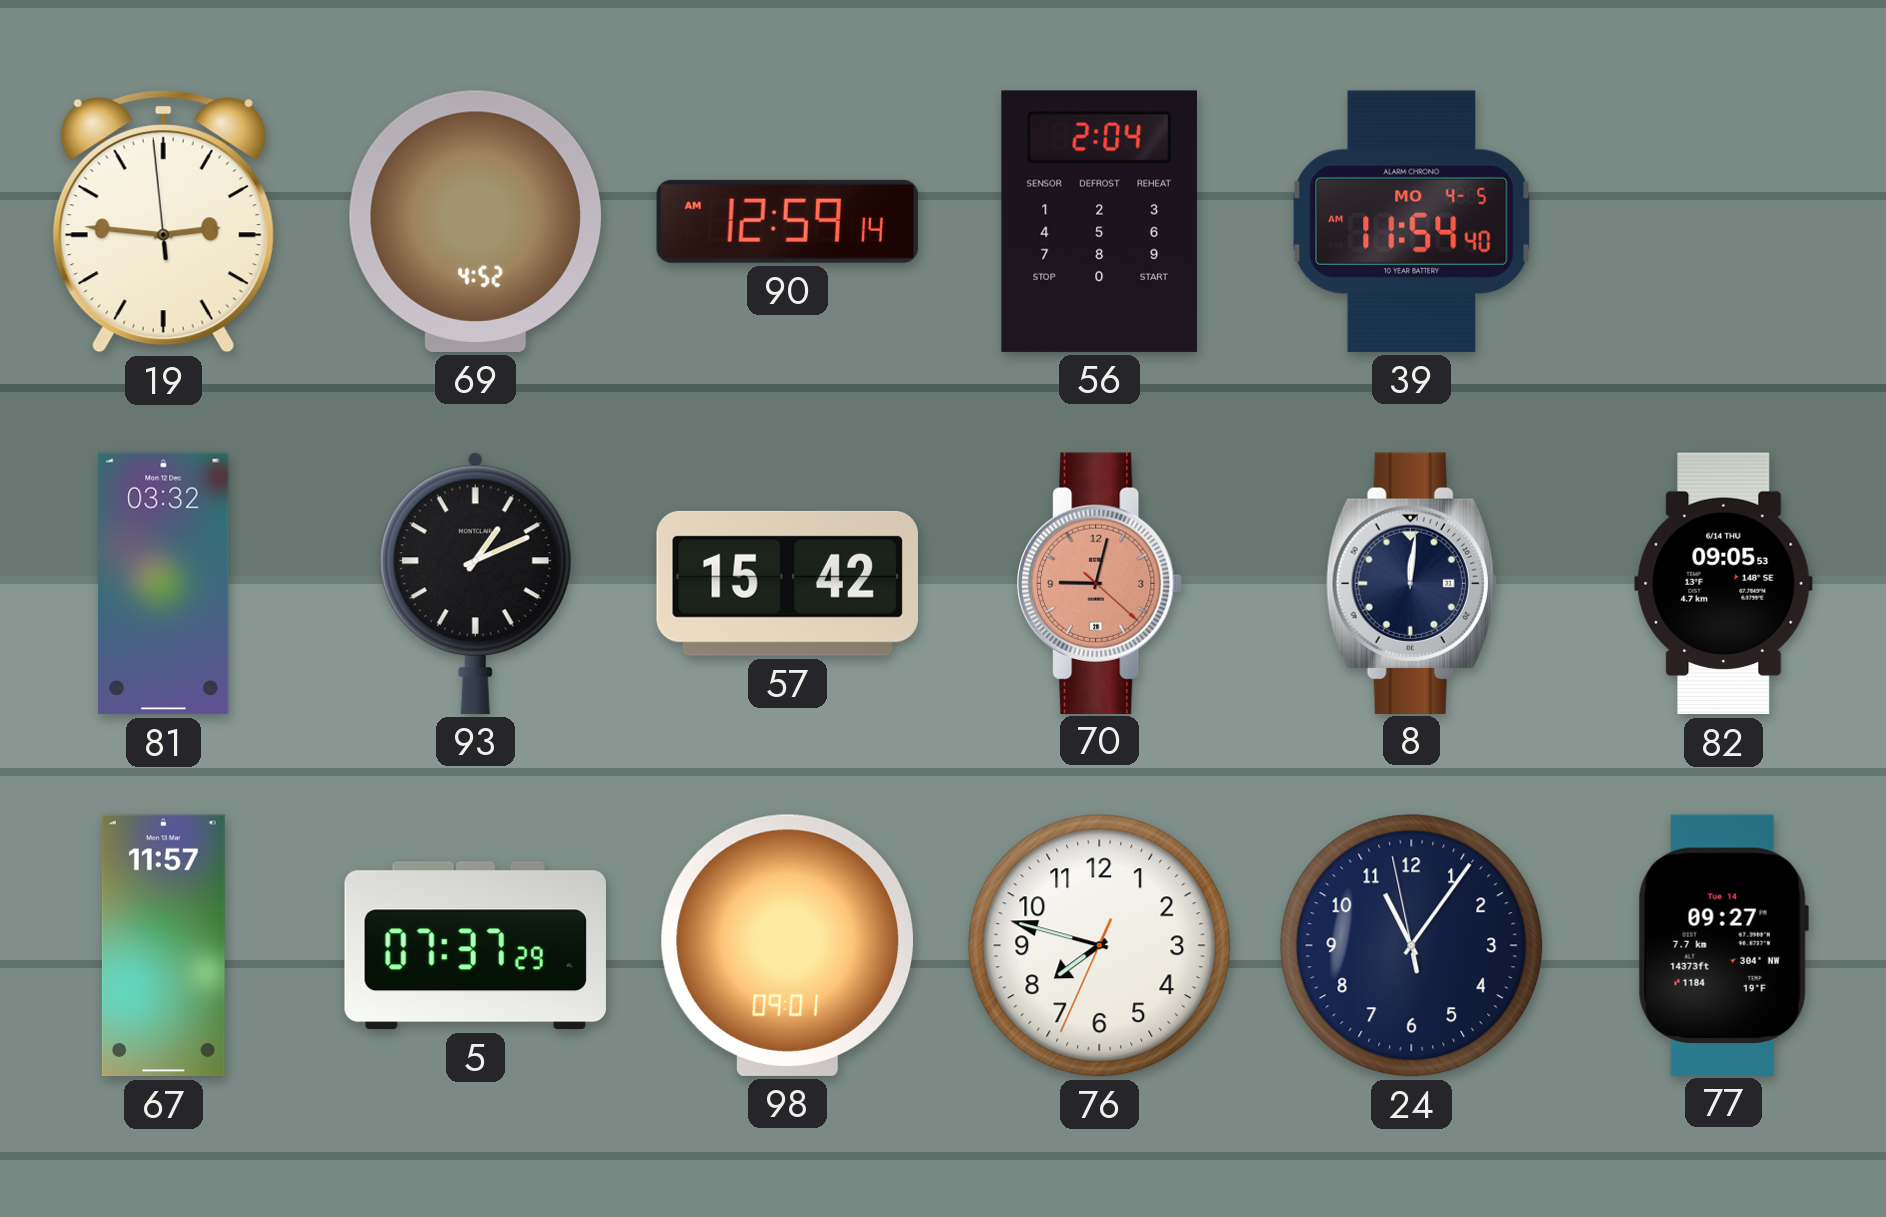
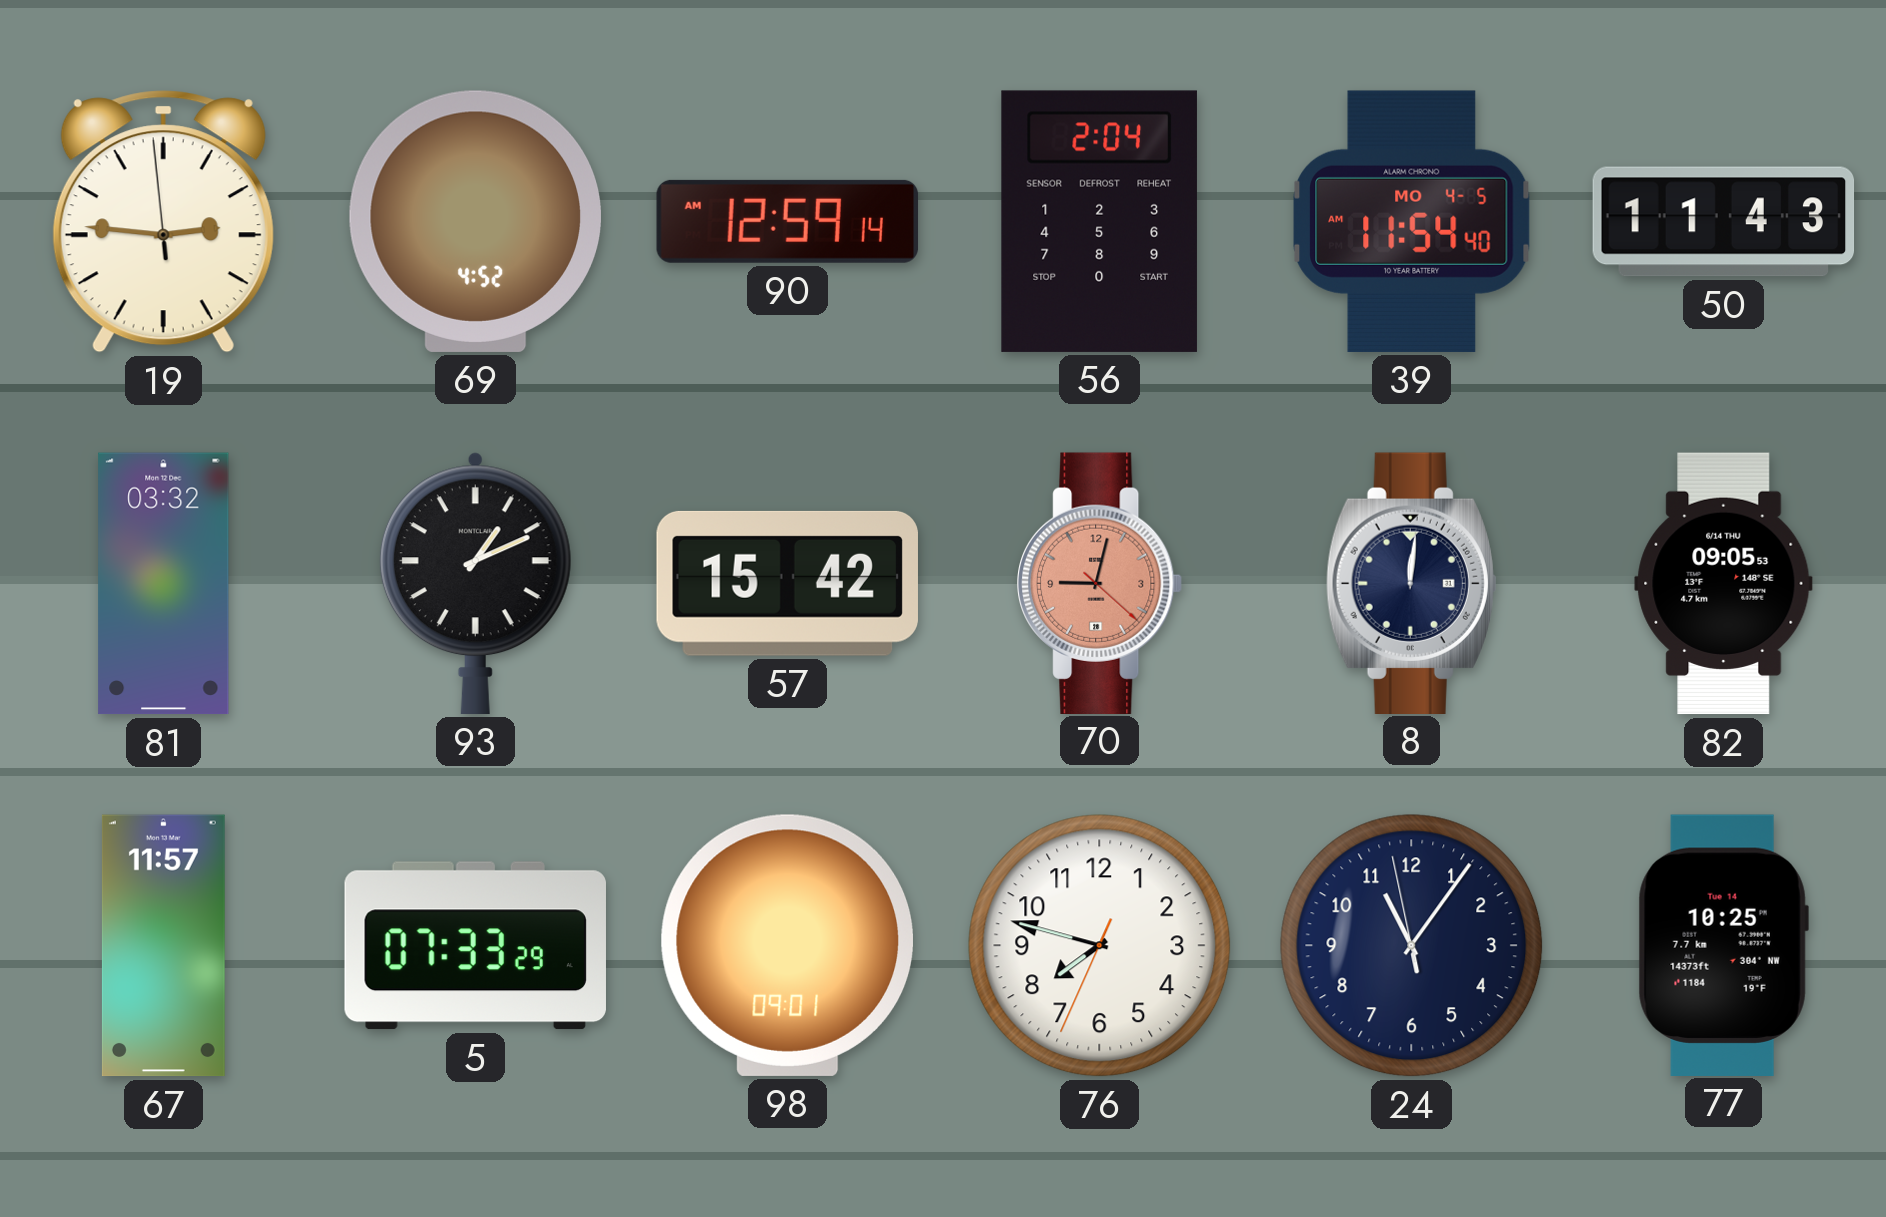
50: none -> 11:43 (1724, 222)
5: 07:37 -> 07:33 (475, 946)
77: 09:27 -> 10:25 (1723, 945)
